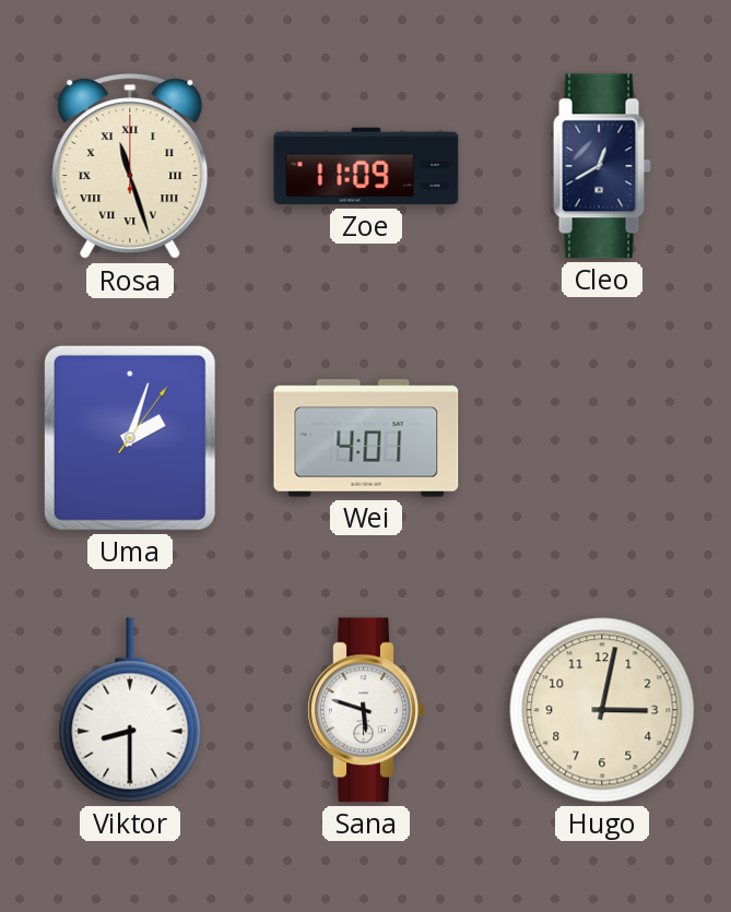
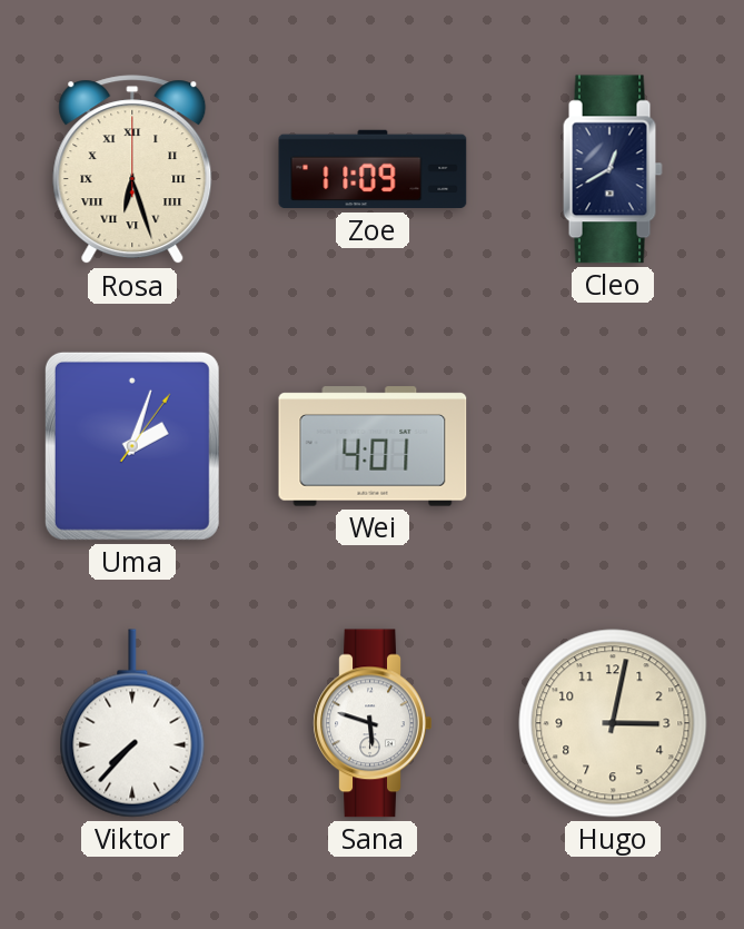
Rosa: 11:27 -> 6:27 (132, 170)
Viktor: 8:30 -> 7:37 (132, 723)
